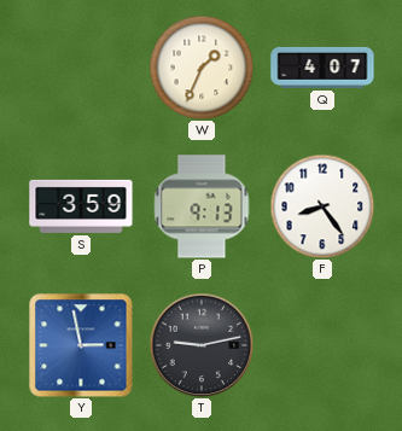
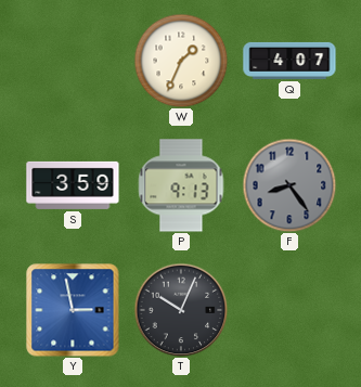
F dial: white -> grey (289, 185)
T: 9:13 -> 10:04 (181, 310)
